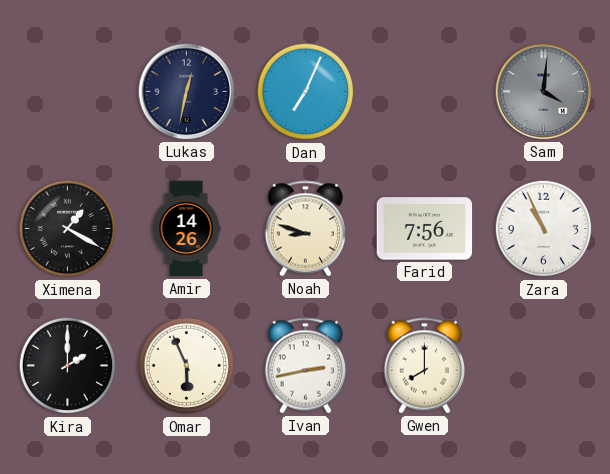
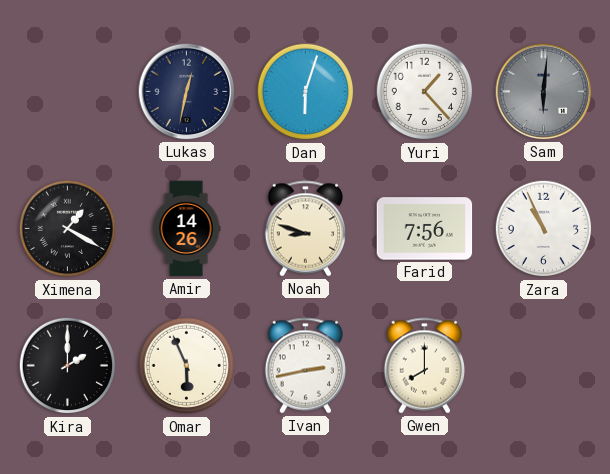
Dan: 7:04 -> 6:03 (306, 92)
Yuri: none -> 1:23 (425, 92)
Sam: 4:01 -> 6:01 (544, 92)
